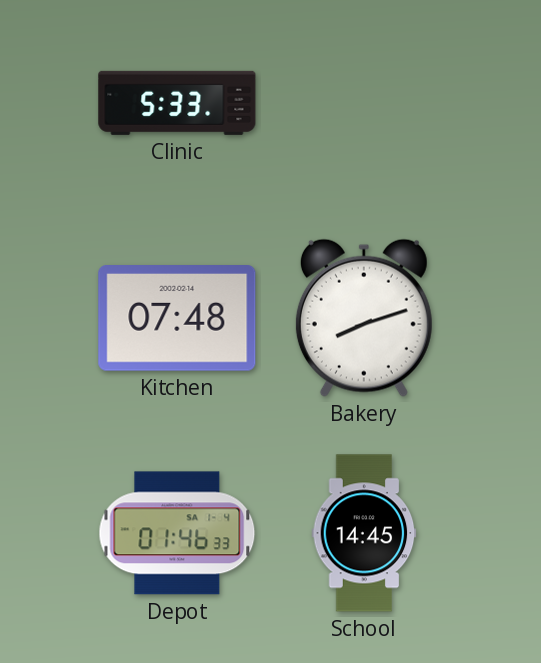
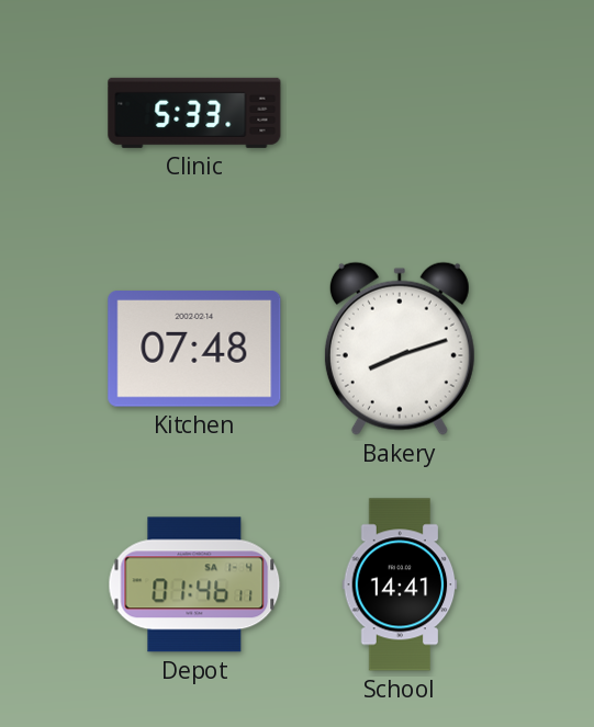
Depot: 01:46:33 -> 01:46:11 (194, 584)
School: 14:45 -> 14:41 (400, 584)
